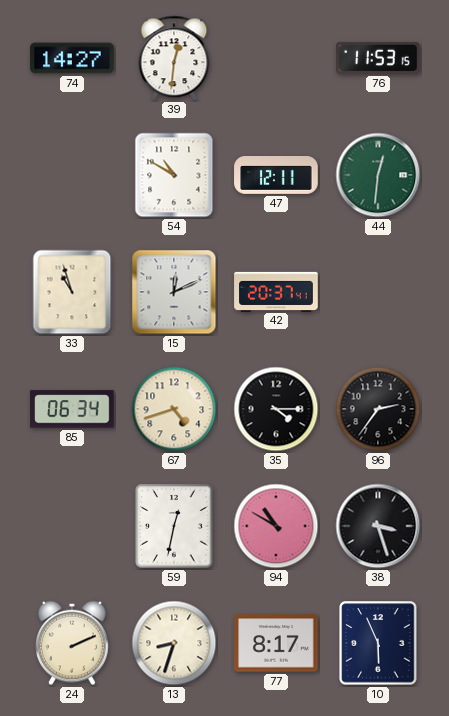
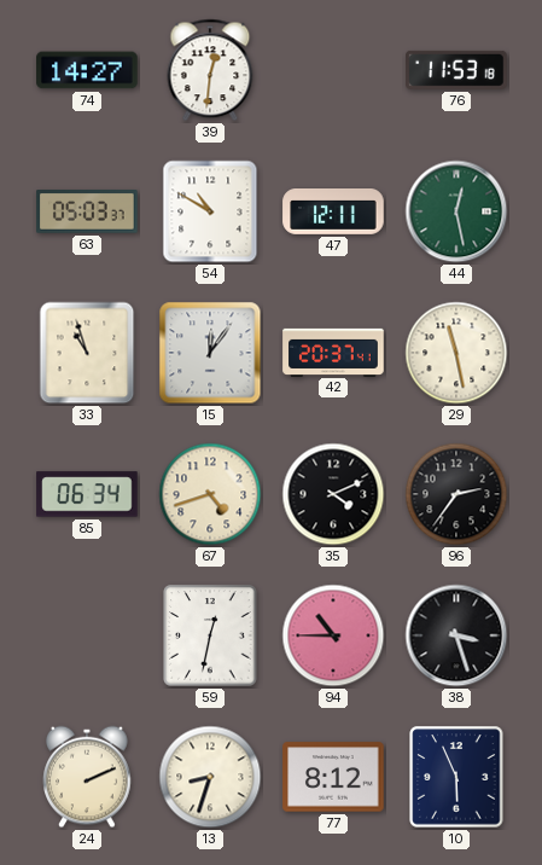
76: 11:53:15 -> 11:53:18 (456, 70)
63: none -> 05:03 (87, 213)
44: 12:31 -> 12:28 (456, 211)
15: 12:11 -> 12:06 (210, 353)
29: none -> 11:28 (456, 353)
35: 4:15 -> 4:11 (333, 494)
94: 10:50 -> 10:45 (333, 635)
77: 8:17 -> 8:12 (333, 777)
